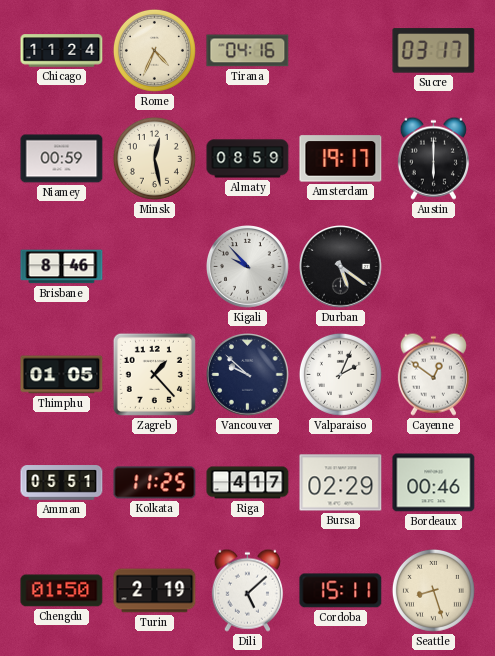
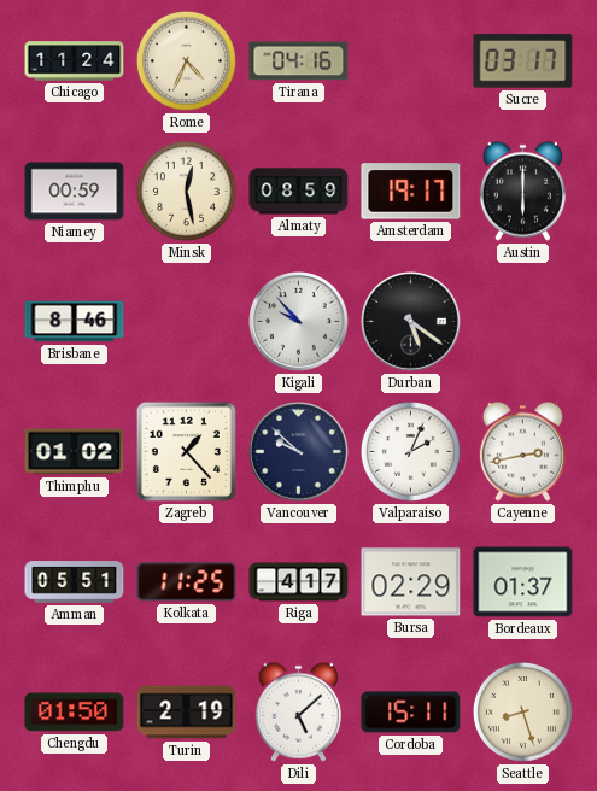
Thimphu: 01:05 -> 01:02 (75, 452)
Cayenne: 12:51 -> 2:43 (522, 451)
Bordeaux: 00:46 -> 01:37 (523, 582)
